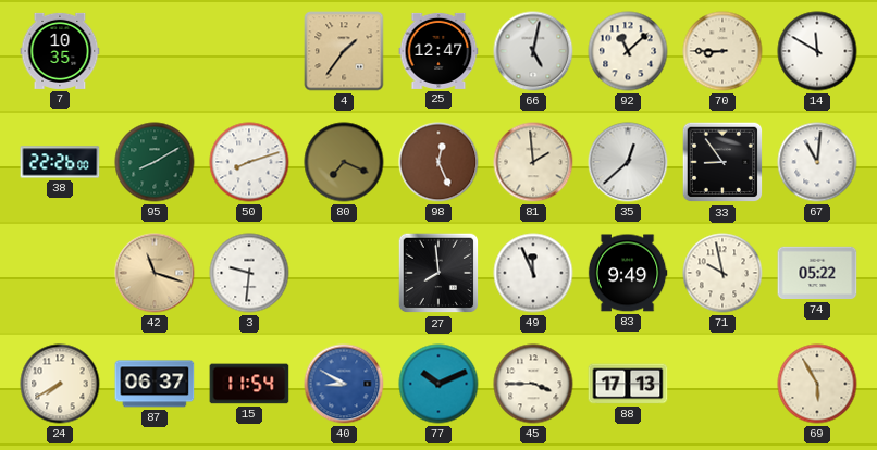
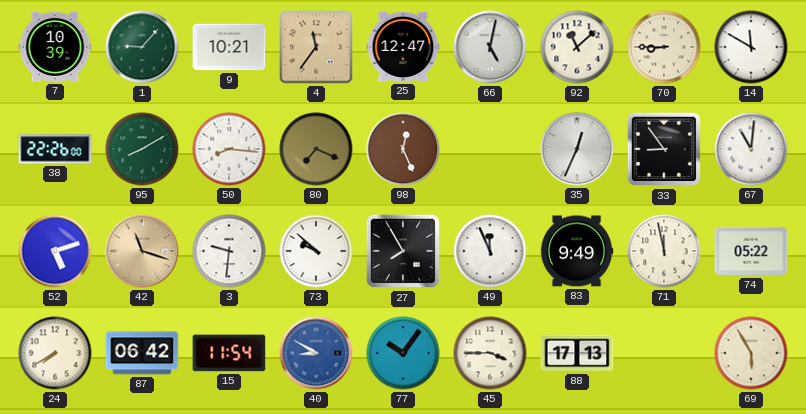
7: 10:35 -> 10:39 (55, 47)
1: none -> 9:07 (142, 47)
9: none -> 10:21 (229, 47)
4: 1:36 -> 11:36 (316, 47)
50: 8:12 -> 8:16 (229, 149)
81: 1:59 -> none (533, 162)
35: 12:38 -> 12:34 (577, 149)
52: none -> 5:12 (55, 251)
73: none -> 9:52 (316, 251)
27: 7:59 -> 7:55 (403, 251)
71: 9:58 -> 11:58 (664, 251)
87: 06:37 -> 06:42 (142, 353)
77: 10:11 -> 10:06 (403, 353)
